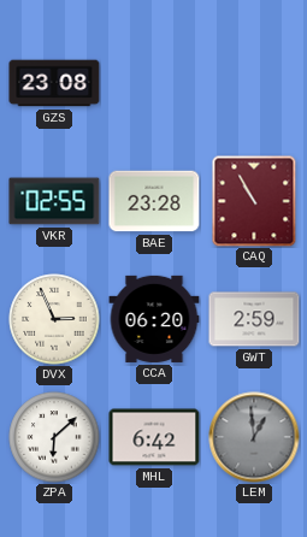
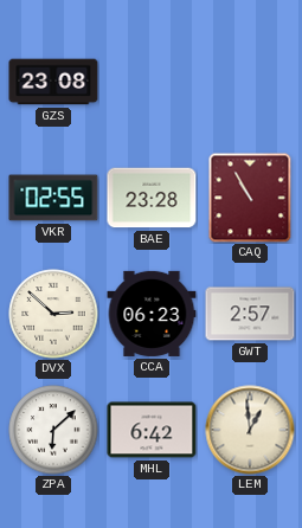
DVX: 2:56 -> 2:52 (53, 314)
CCA: 06:20 -> 06:23 (152, 314)
GWT: 2:59 -> 2:57 (250, 314)
LEM dial: grey -> cream (250, 430)
